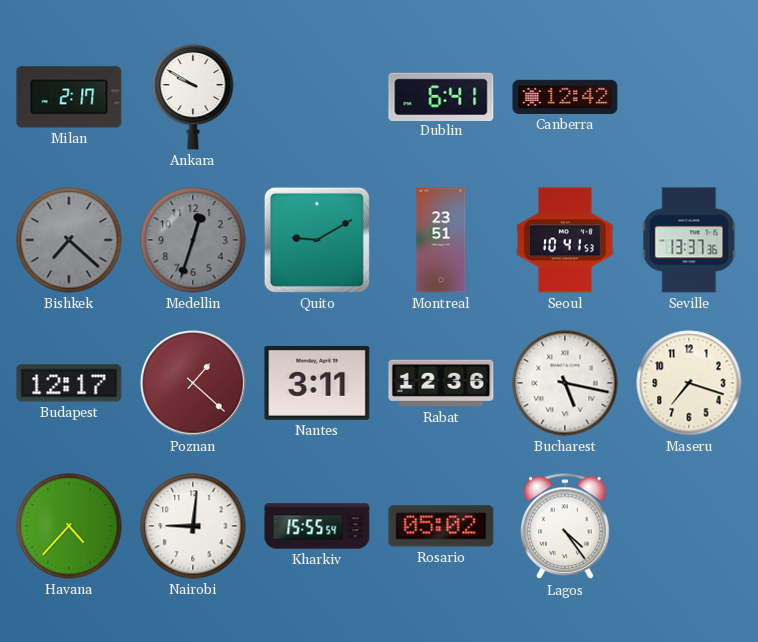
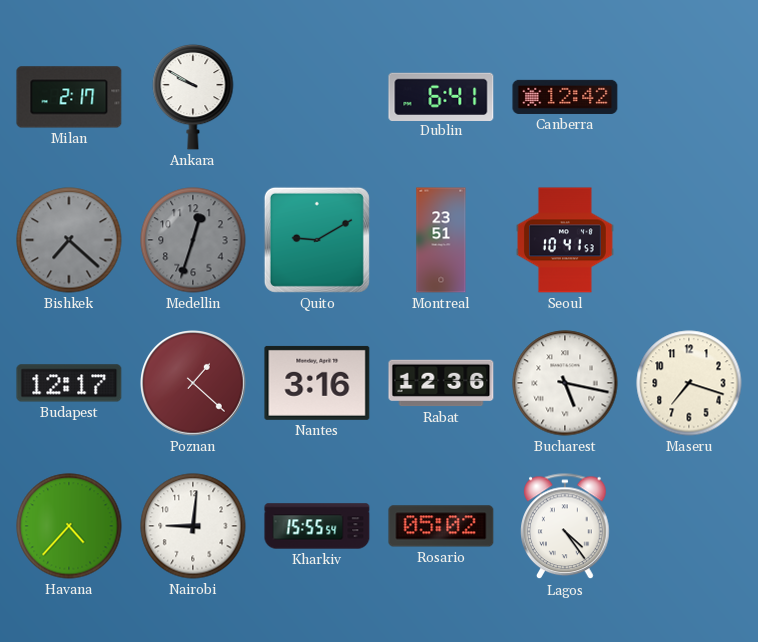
Seville: 13:37 -> none (689, 240)
Nantes: 3:11 -> 3:16 (317, 383)
